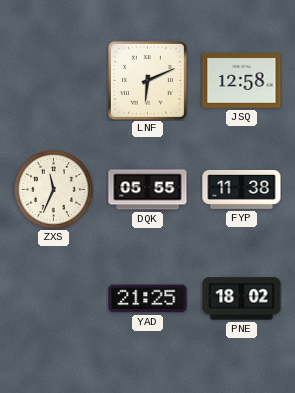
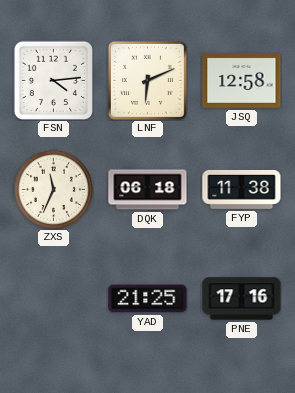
FSN: none -> 4:14 (53, 80)
DQK: 05:55 -> 06:18 (148, 190)
PNE: 18:02 -> 17:16 (242, 299)
